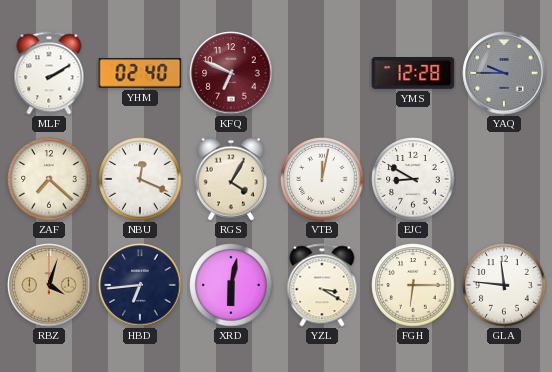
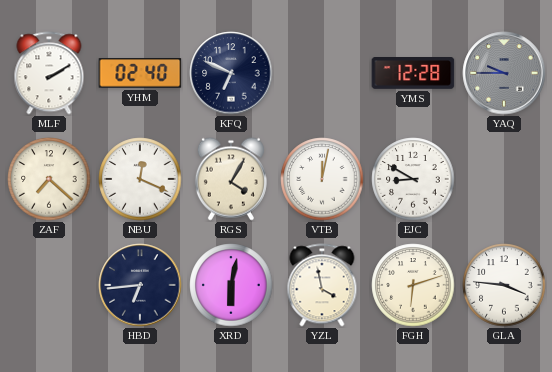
KFQ dial: burgundy -> navy (231, 73)
RBZ: 4:03 -> none (49, 285)
YZL: 3:20 -> 3:58 (322, 285)
FGH: 6:15 -> 6:12 (413, 285)
GLA: 11:46 -> 3:46 (504, 285)
